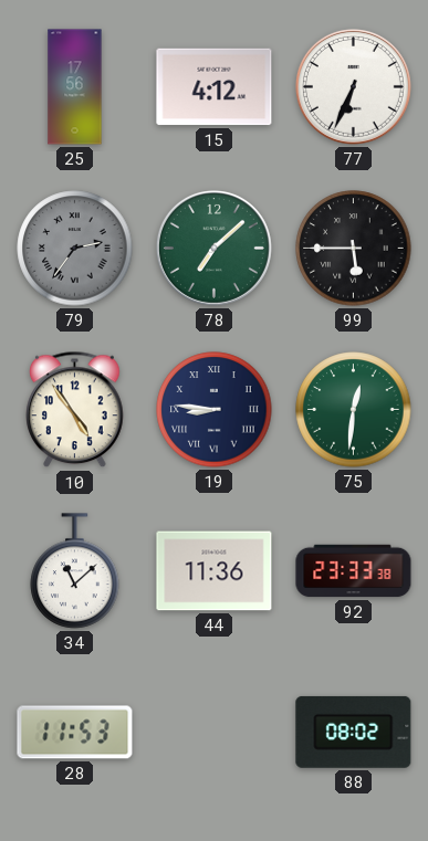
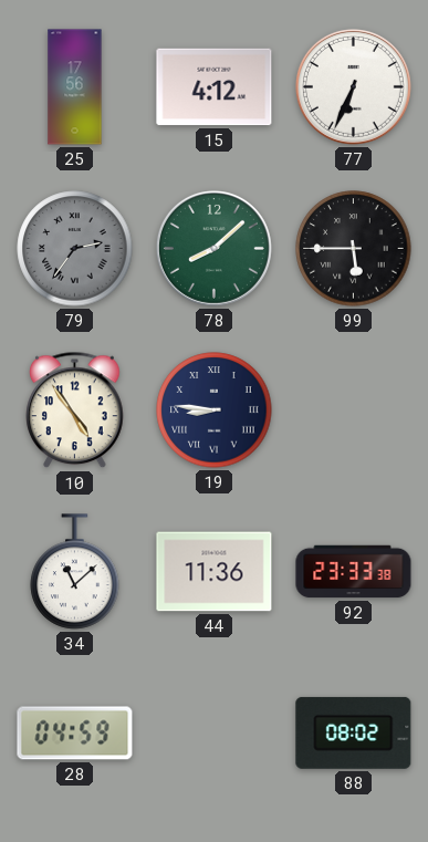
78: 7:08 -> 8:08 (213, 248)
75: 12:31 -> none (354, 410)
28: 11:53 -> 04:59 (75, 734)
